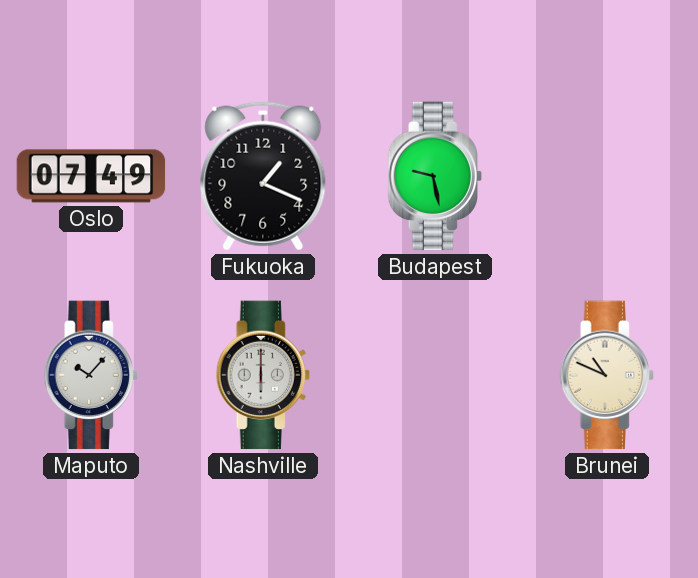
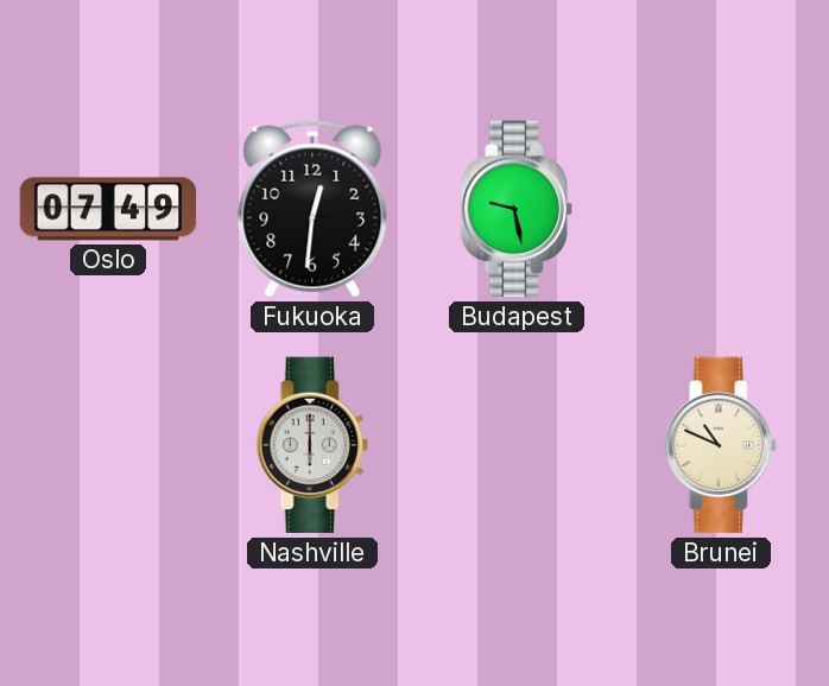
Fukuoka: 1:19 -> 12:31 (312, 209)
Maputo: 10:07 -> none (91, 375)
